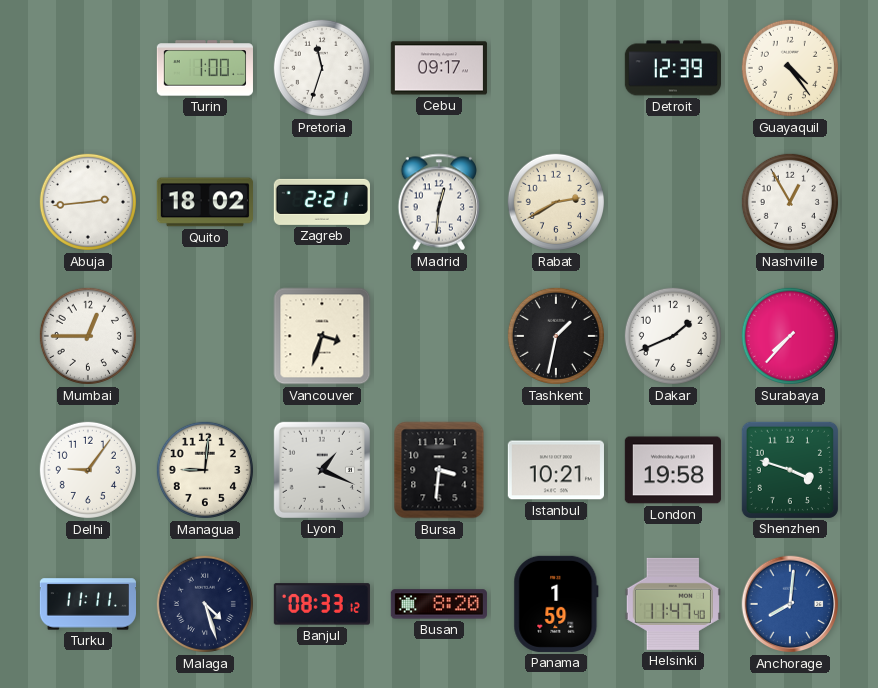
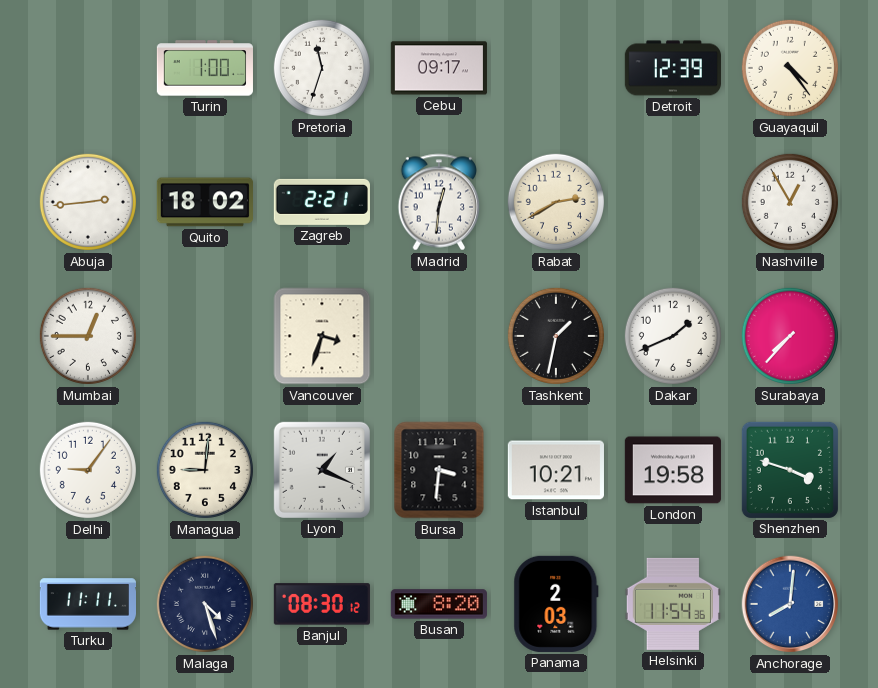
Banjul: 08:33 -> 08:30 (322, 604)
Panama: 1:59 -> 2:03 (556, 604)
Helsinki: 11:47 -> 11:54 (673, 604)
